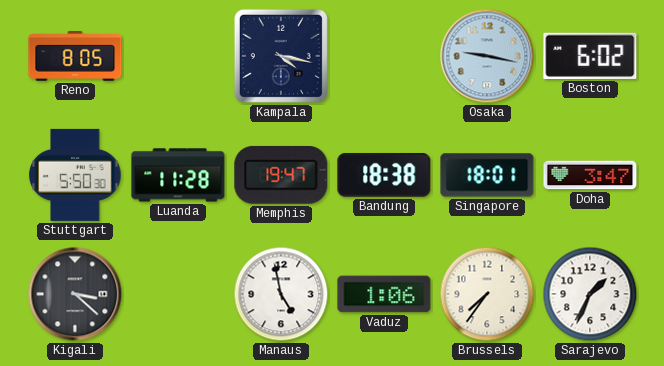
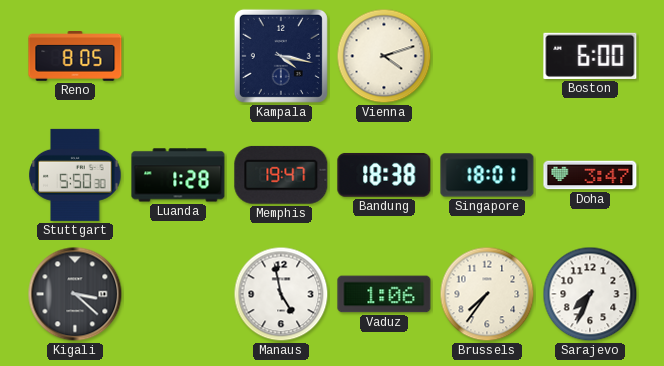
Vienna: none -> 4:12 (384, 56)
Osaka: 9:17 -> none (487, 56)
Boston: 6:02 -> 6:00 (590, 56)
Luanda: 11:28 -> 1:28 (178, 175)
Sarajevo: 1:34 -> 7:34 (590, 294)
